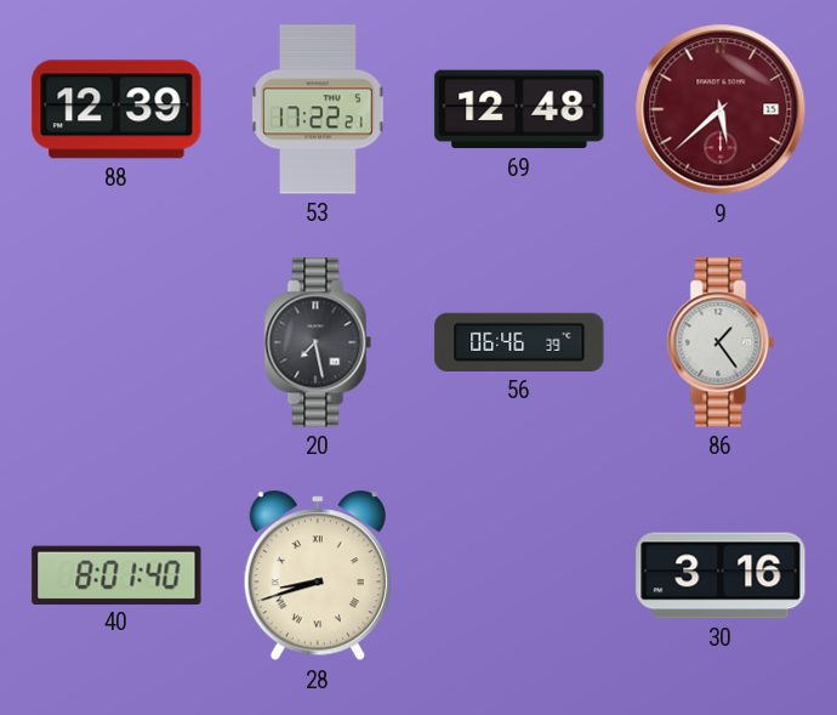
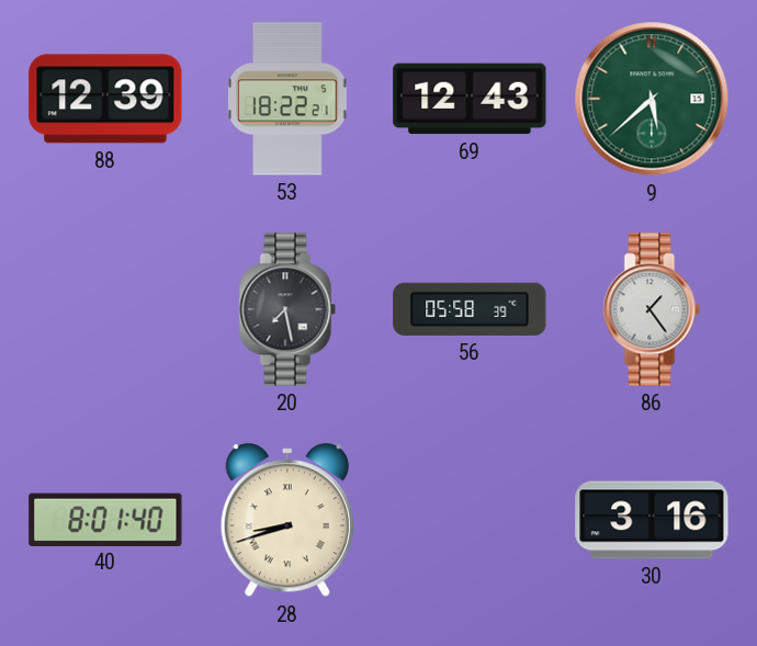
53: 17:22 -> 18:22 (287, 99)
69: 12:48 -> 12:43 (470, 99)
9 dial: burgundy -> green (652, 99)
56: 06:46 -> 05:58 (470, 309)
